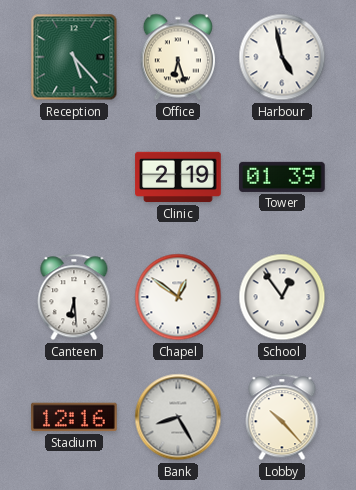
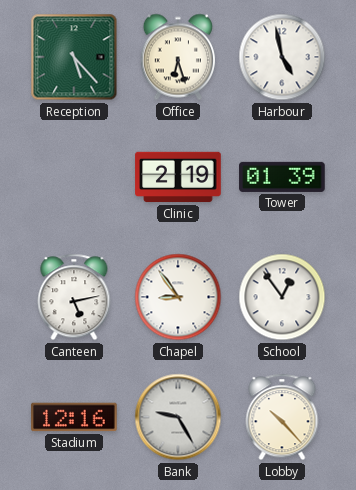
Canteen: 6:29 -> 5:13 (74, 297)
Chapel: 12:51 -> 8:54 (178, 297)
Bank: 8:25 -> 9:25 (178, 417)
